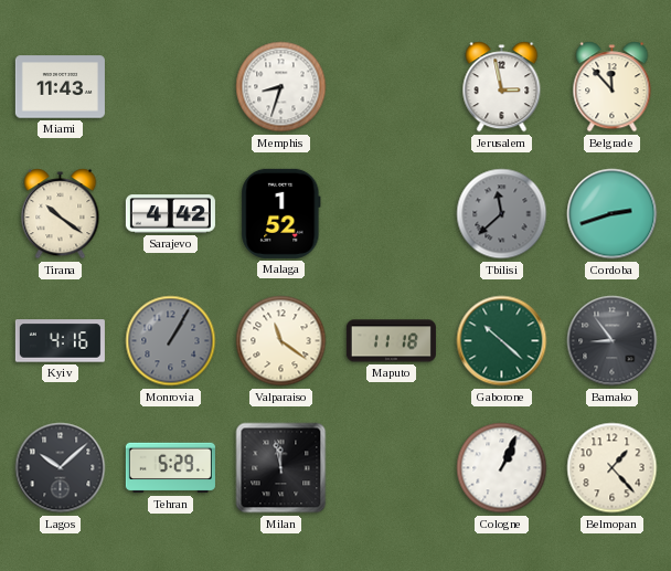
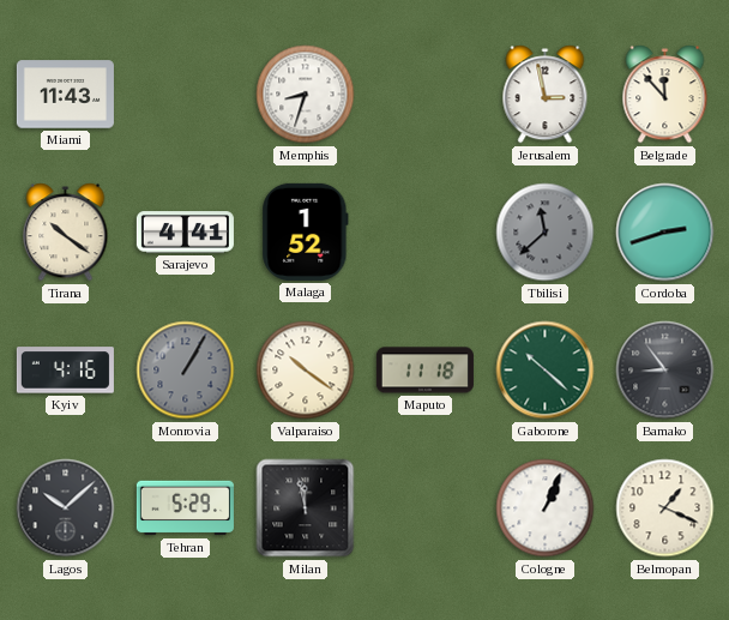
Sarajevo: 4:42 -> 4:41 (185, 233)
Valparaiso: 11:21 -> 10:21 (306, 371)
Belmopan: 1:23 -> 1:19 (665, 508)
